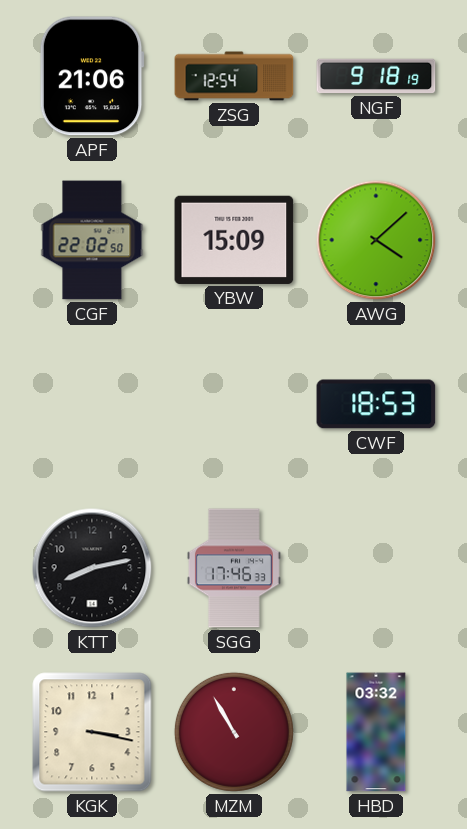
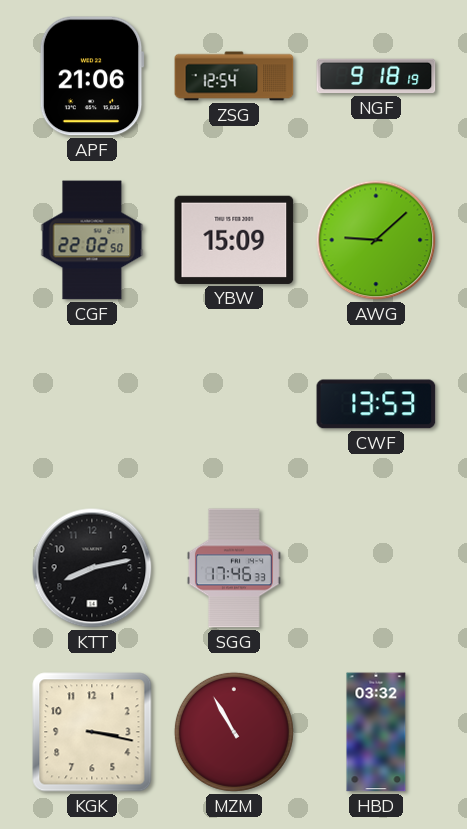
AWG: 4:08 -> 9:08 (376, 240)
CWF: 18:53 -> 13:53 (376, 404)
